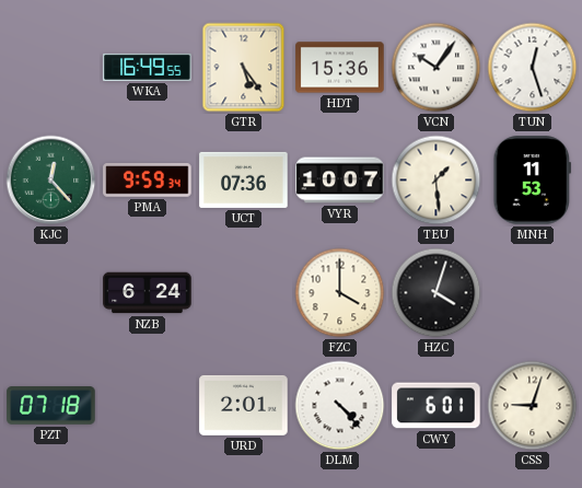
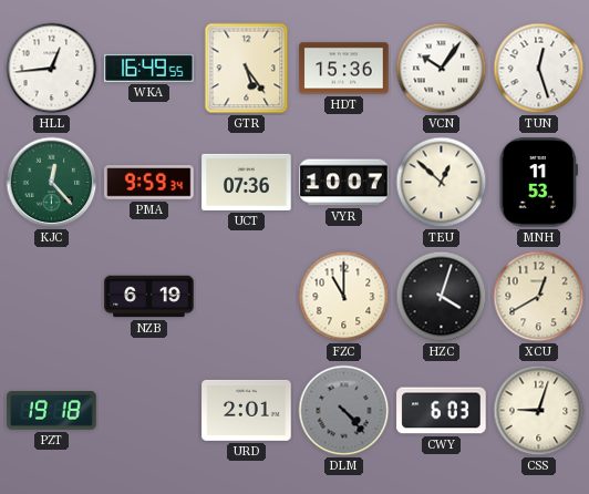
HLL: none -> 12:44 (52, 69)
TEU: 1:29 -> 12:52 (442, 183)
NZB: 6:24 -> 6:19 (149, 297)
FZC: 4:00 -> 11:00 (344, 297)
XCU: none -> 12:40 (539, 297)
PZT: 07:18 -> 19:18 (52, 411)
DLM dial: white -> grey (344, 411)
CWY: 6:01 -> 6:03 (442, 411)
